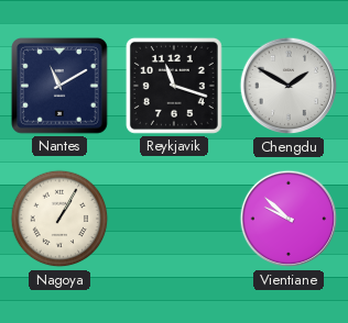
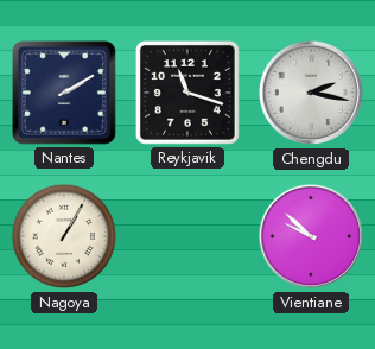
Nantes: 11:10 -> 2:10 (65, 94)
Chengdu: 1:50 -> 2:17 (311, 93)
